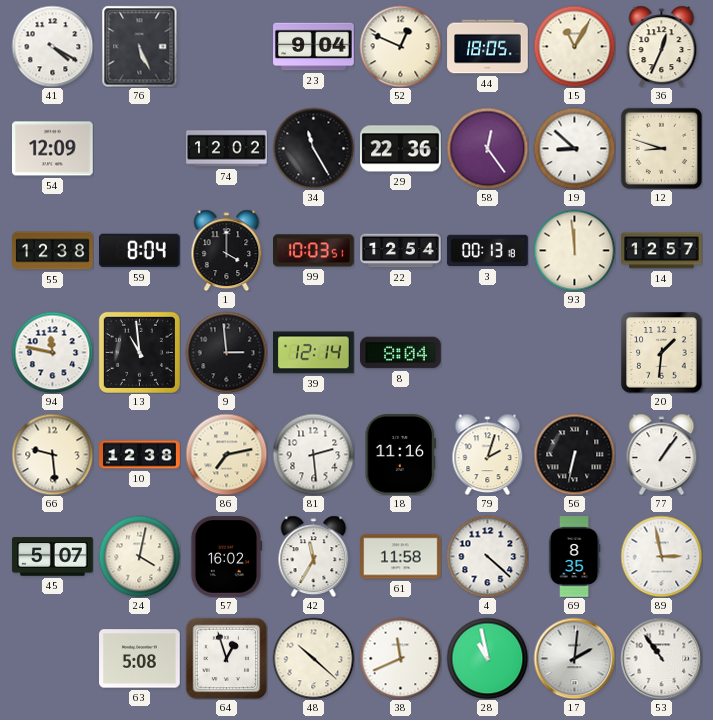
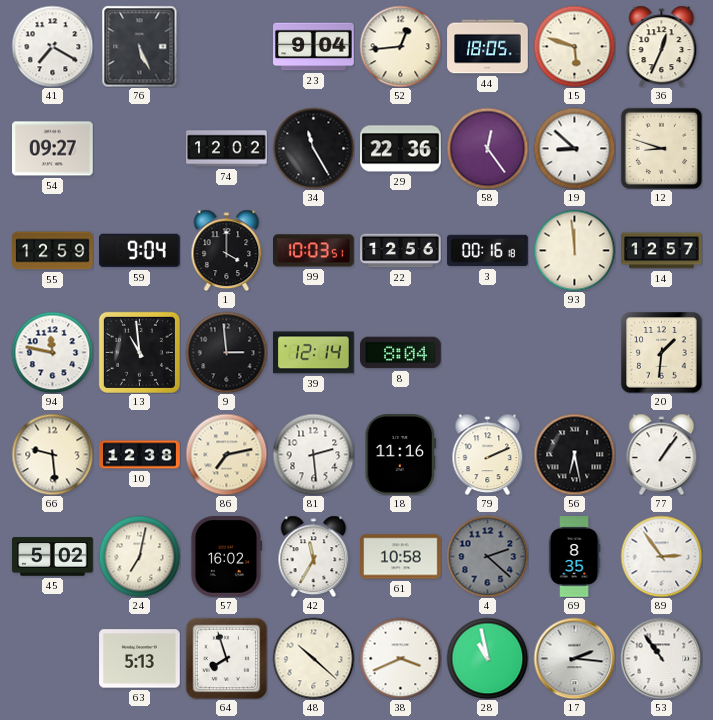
41: 4:20 -> 7:20 (52, 46)
52: 12:49 -> 12:44 (400, 46)
15: 11:05 -> 5:48 (574, 46)
54: 12:09 -> 09:27 (53, 149)
55: 12:38 -> 12:59 (53, 251)
59: 8:04 -> 9:04 (140, 251)
22: 12:54 -> 12:56 (401, 251)
3: 00:13 -> 00:16 (488, 251)
79: 2:03 -> 2:11 (488, 454)
56: 6:32 -> 6:28 (574, 454)
45: 5:07 -> 5:02 (53, 557)
24: 4:02 -> 7:02 (139, 556)
61: 11:58 -> 10:58 (401, 557)
4: 4:22 -> 2:22 (487, 556)
4 dial: white -> grey (487, 556)
89: 2:58 -> 2:54 (661, 556)
63: 5:08 -> 5:13 (140, 659)
64: 12:57 -> 7:57 (226, 658)
38: 11:41 -> 3:41 (400, 658)
17: 2:01 -> 2:16 (574, 658)
